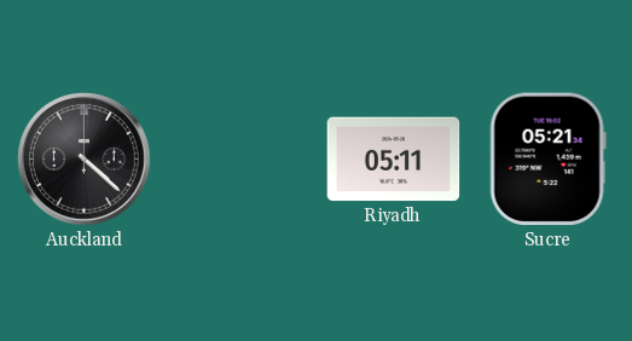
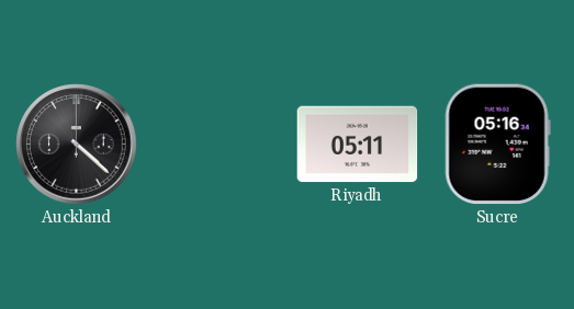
Sucre: 05:21 -> 05:16 (497, 145)
